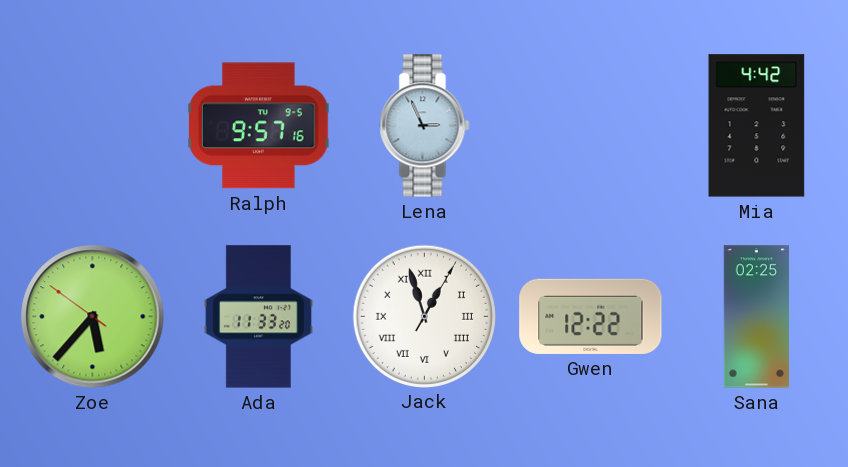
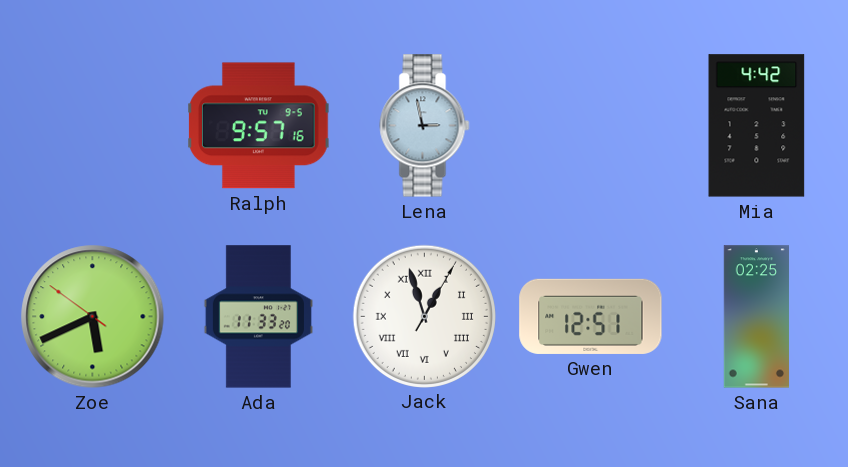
Lena: 2:56 -> 2:58 (425, 126)
Zoe: 5:36 -> 5:40 (93, 317)
Gwen: 12:22 -> 12:51 (591, 316)
